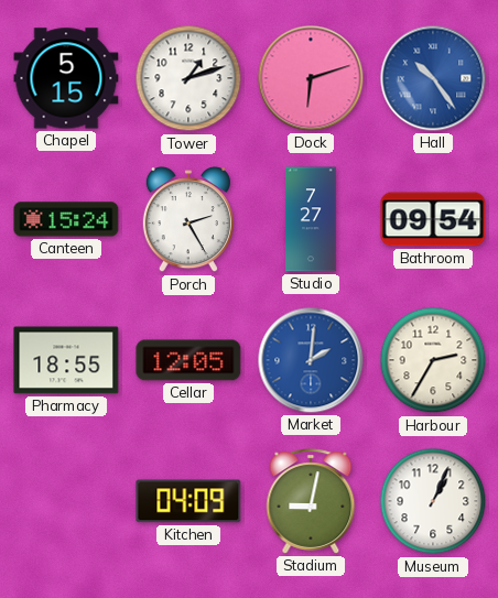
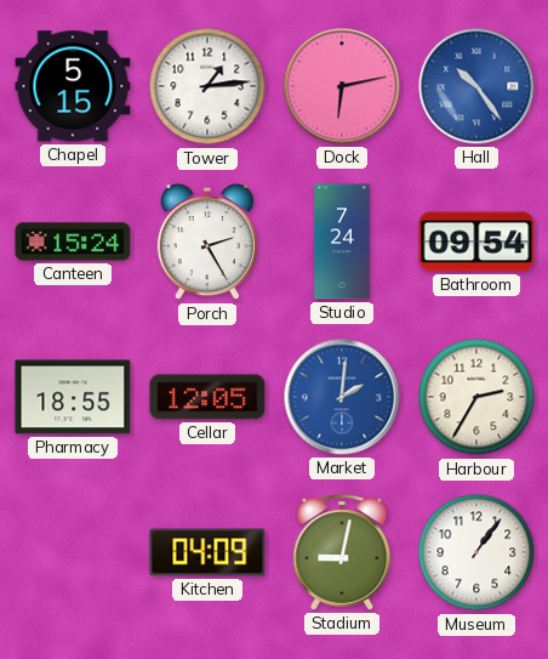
Tower: 1:12 -> 1:14 (207, 86)
Dock: 6:12 -> 6:13 (342, 86)
Studio: 7:27 -> 7:24 (342, 242)
Museum: 1:04 -> 1:06 (476, 552)
